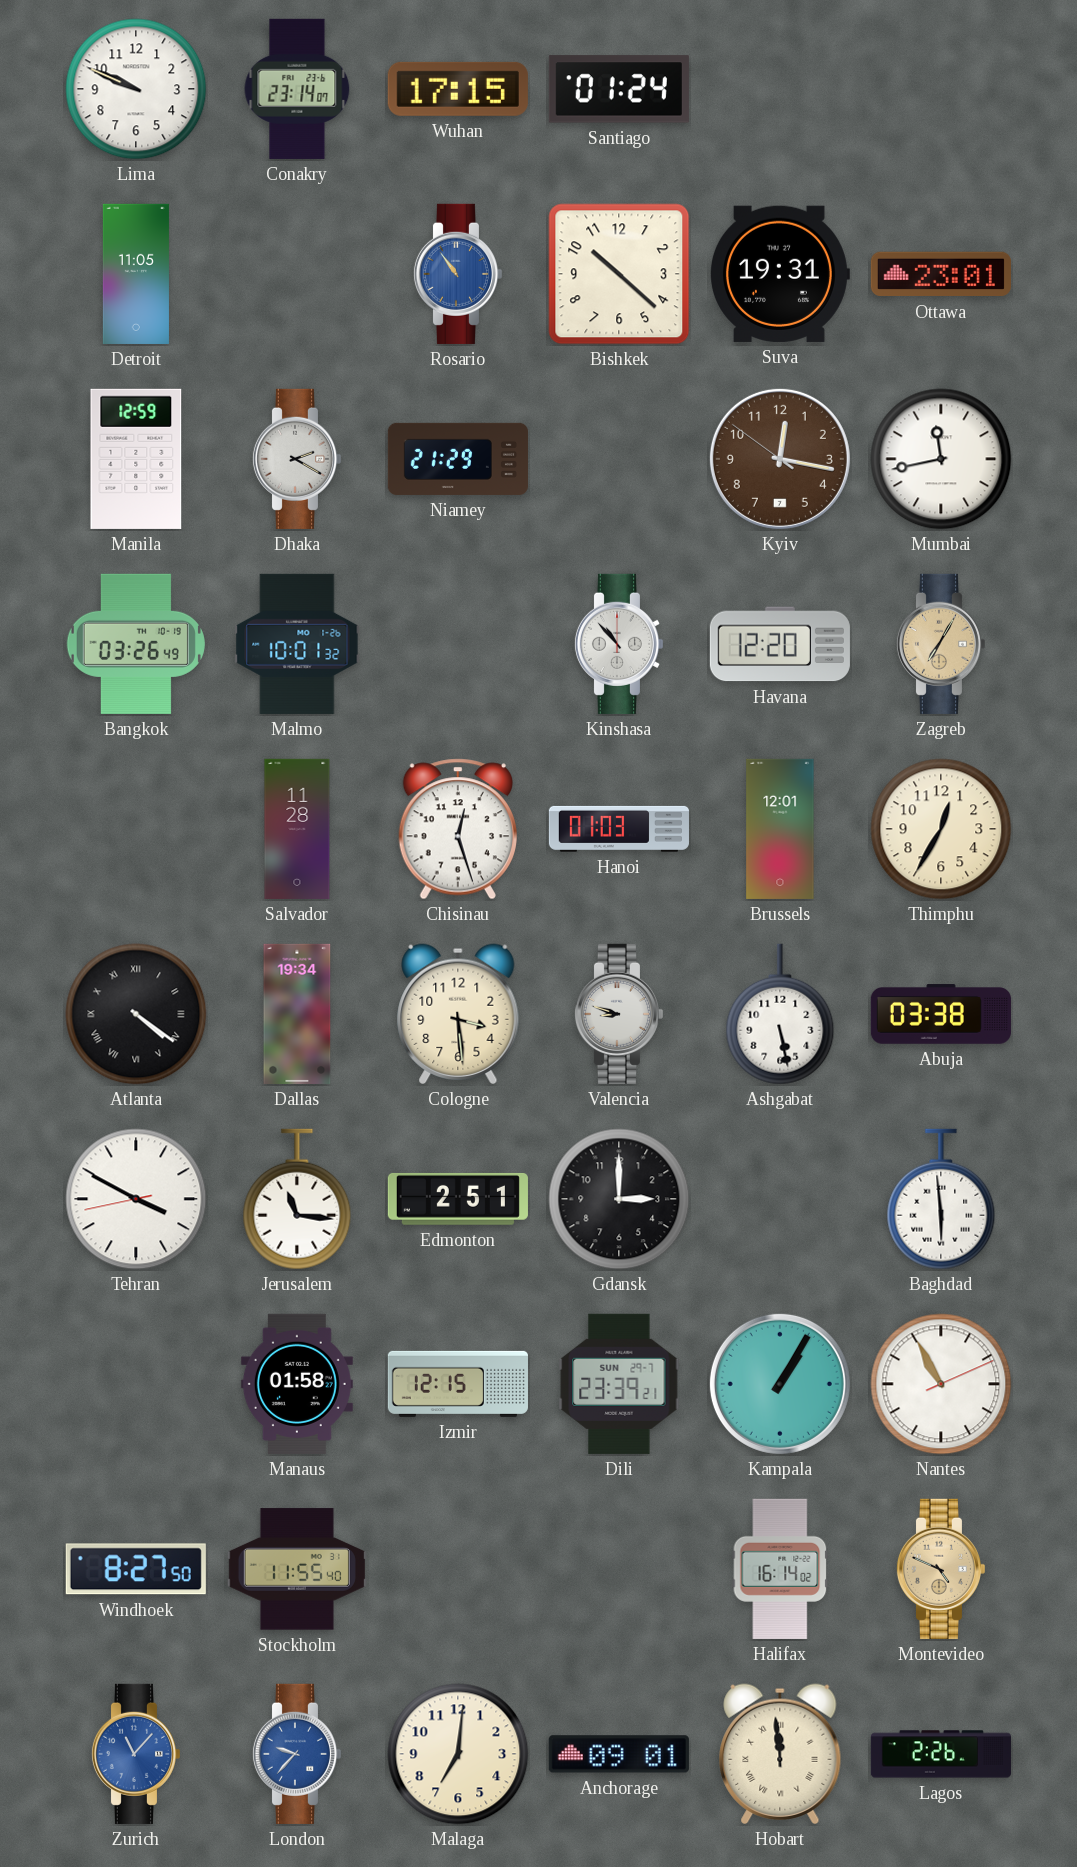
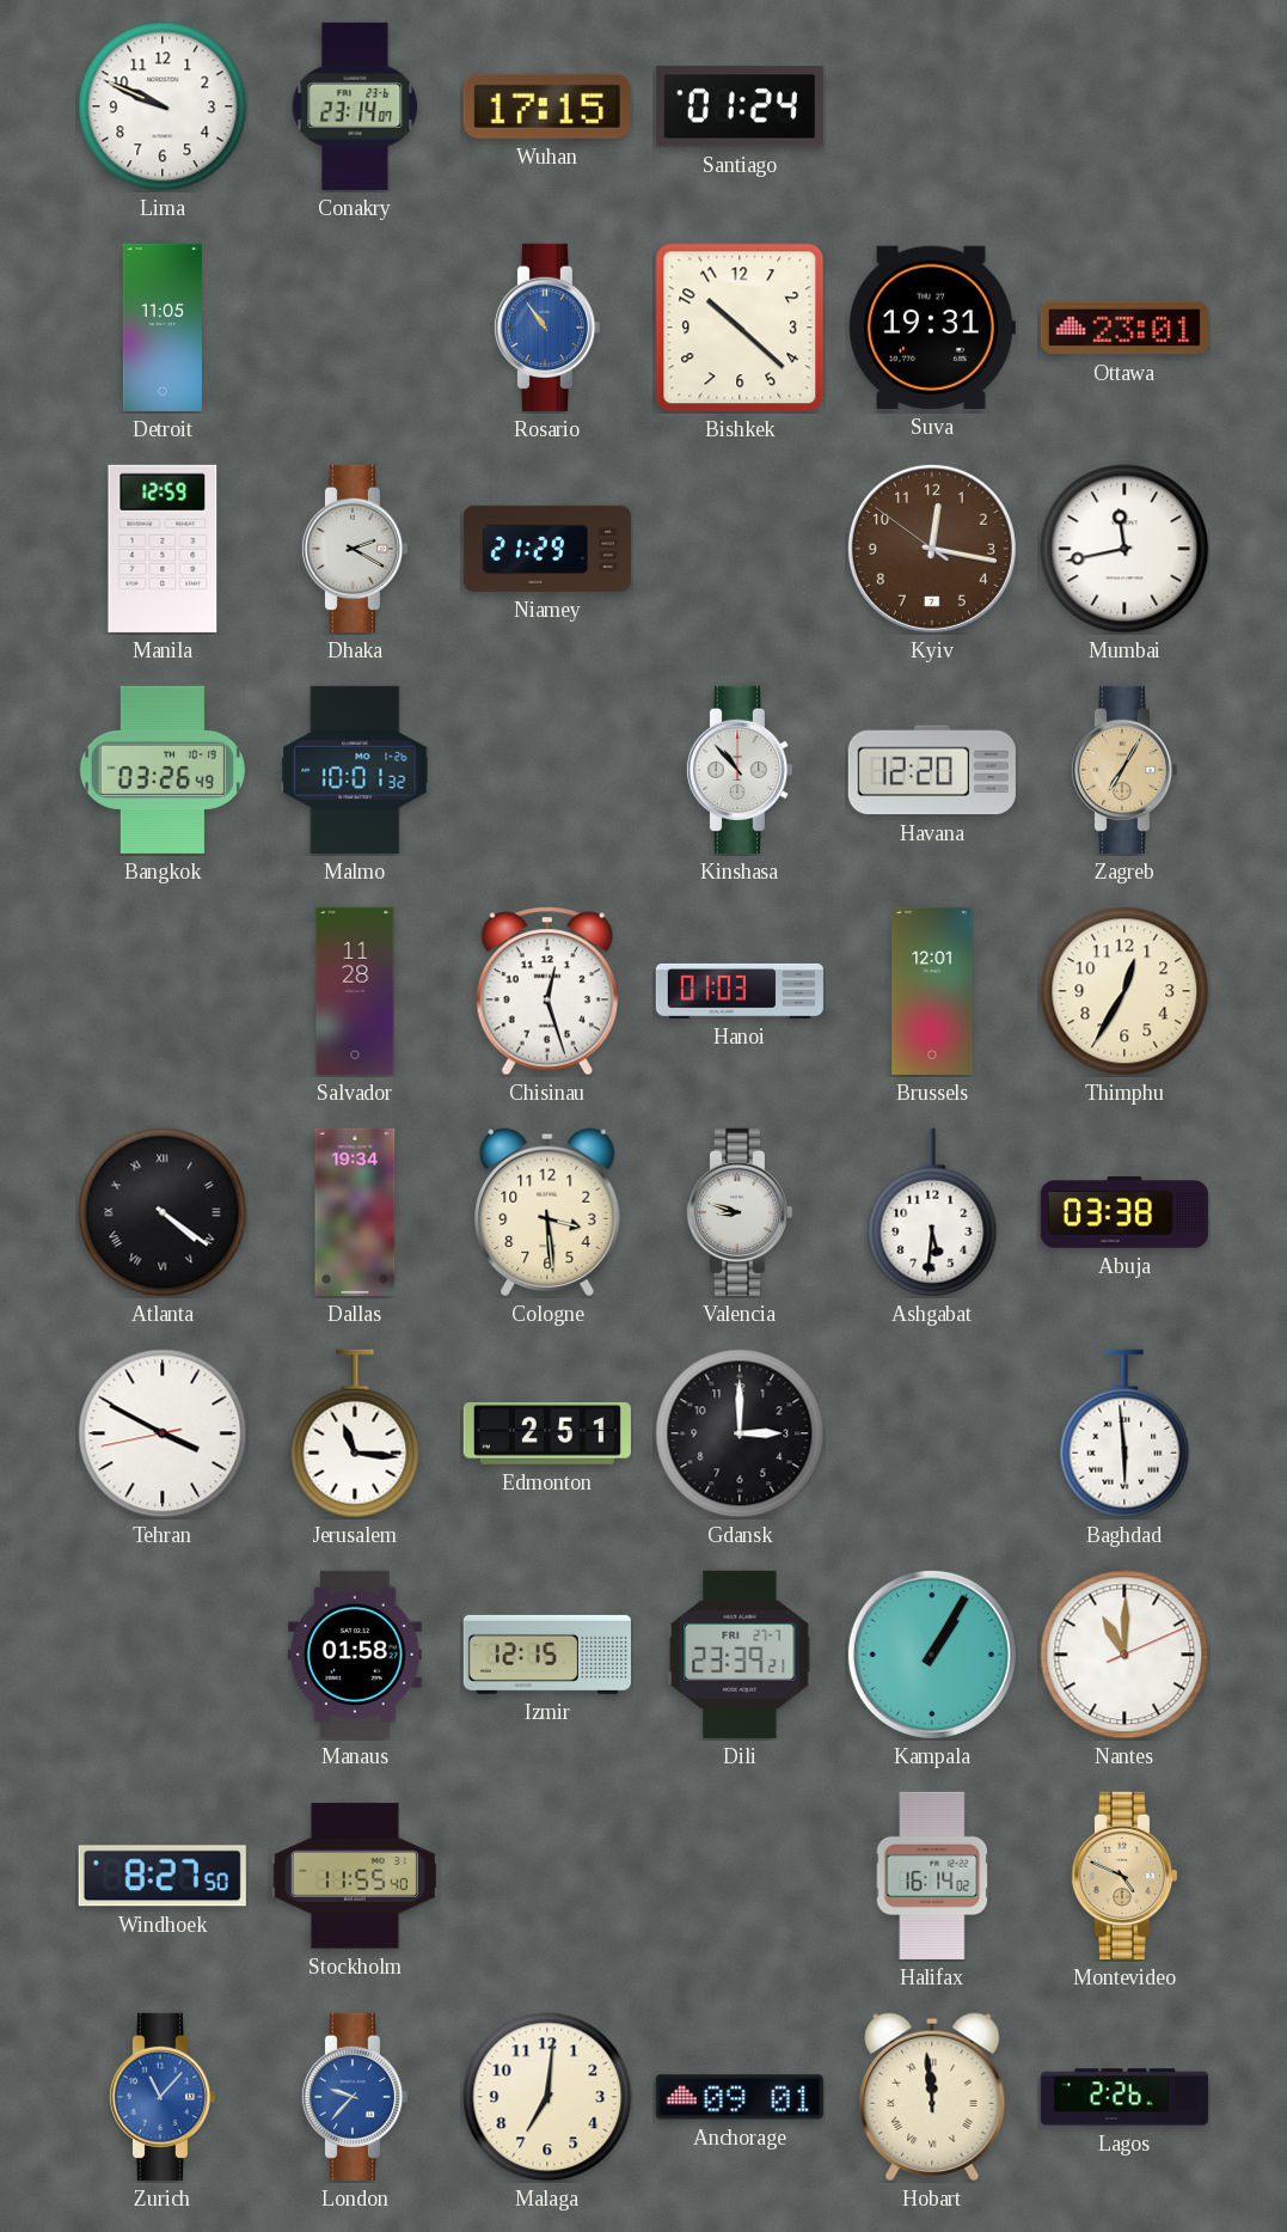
Ashgabat: 5:28 -> 5:31 (932, 1212)
Dili date: SUN 29-7 -> FRI 27-7 (740, 1655)
Nantes: 10:55 -> 11:00 (1124, 1655)
